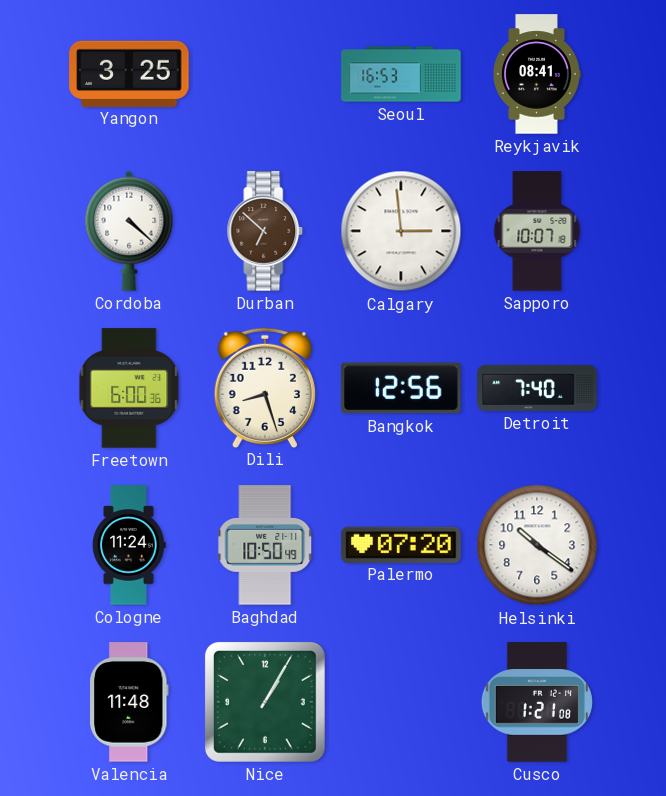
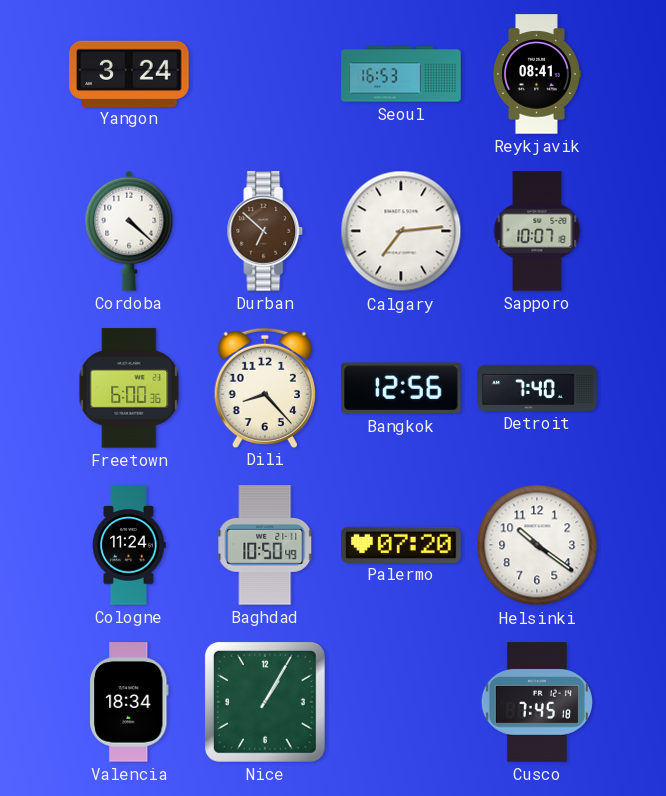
Yangon: 3:25 -> 3:24 (129, 73)
Calgary: 2:59 -> 7:14 (401, 231)
Dili: 8:27 -> 8:23 (265, 387)
Valencia: 11:48 -> 18:34 (129, 702)
Cusco: 1:21 -> 7:45 (537, 702)
